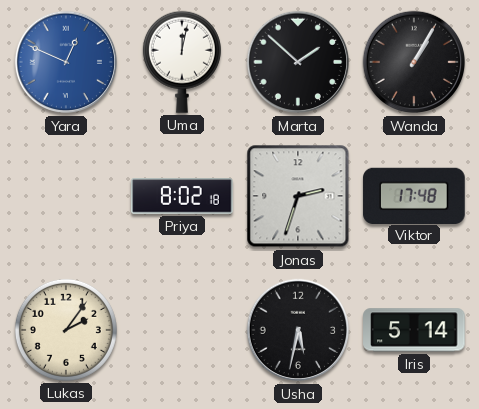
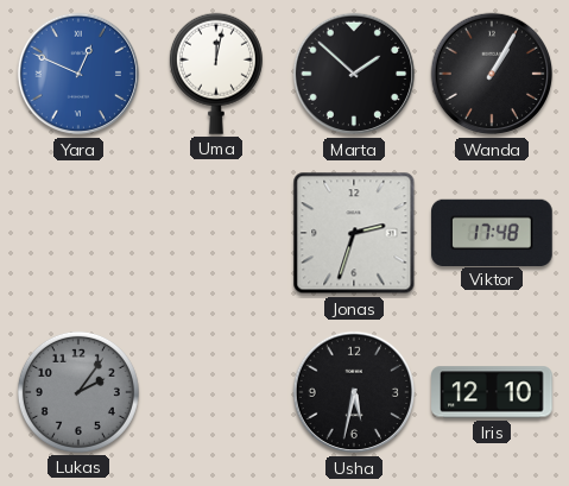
Priya: 8:02 -> none (182, 196)
Lukas dial: cream -> grey (78, 392)
Iris: 5:14 -> 12:10 (492, 392)
